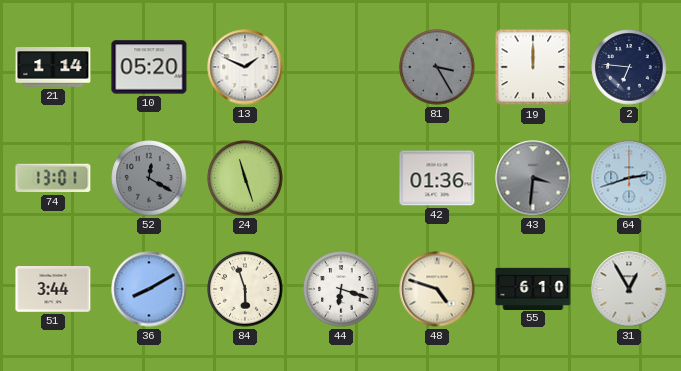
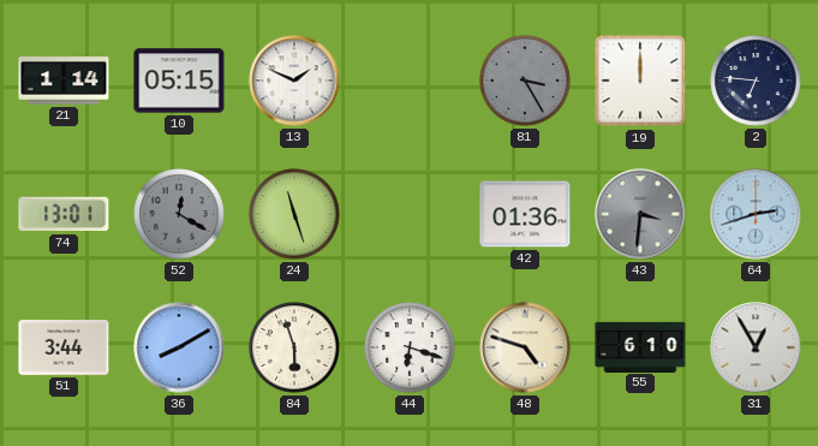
10: 05:20 -> 05:15 (179, 81)
